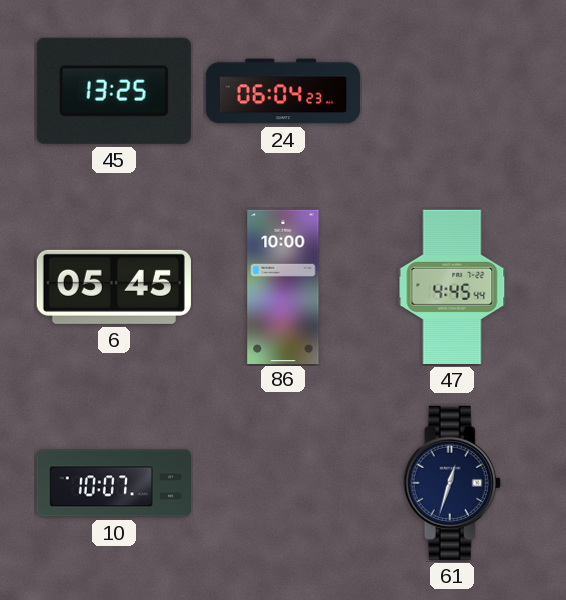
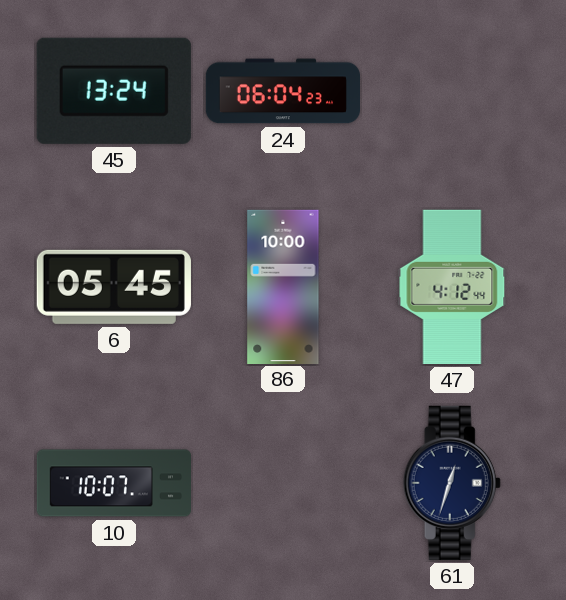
45: 13:25 -> 13:24 (114, 91)
47: 4:45 -> 4:12 (452, 287)
